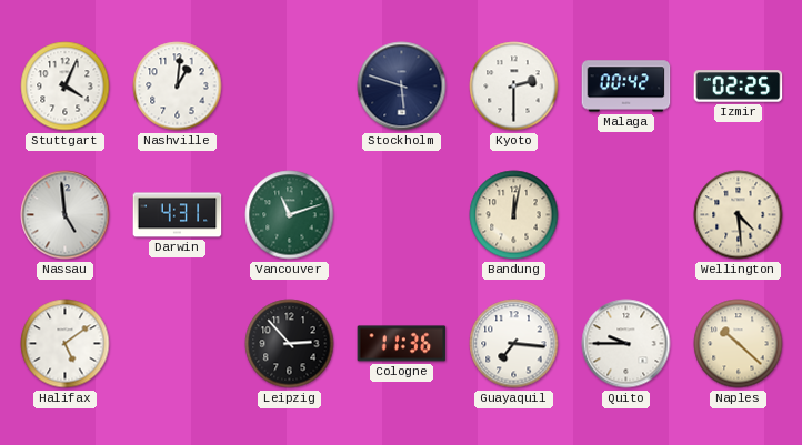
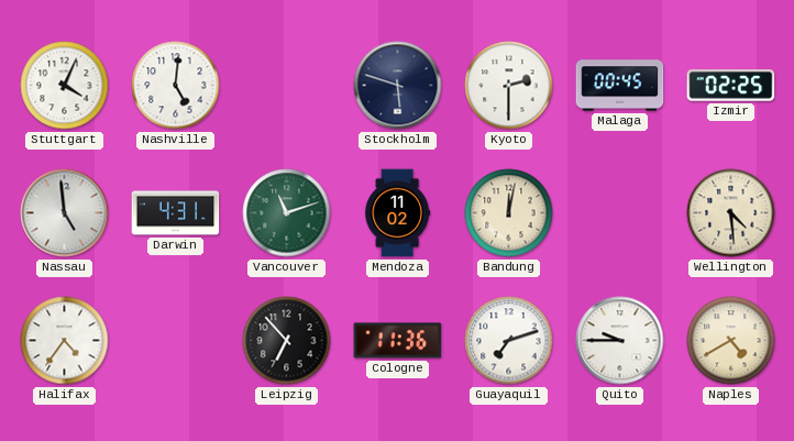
Nashville: 1:01 -> 5:01 (176, 86)
Malaga: 00:42 -> 00:45 (620, 86)
Mendoza: none -> 11:02 (398, 213)
Halifax: 5:09 -> 4:36 (65, 341)
Leipzig: 2:53 -> 6:53 (287, 341)
Guayaquil: 7:16 -> 7:12 (509, 341)
Naples: 10:22 -> 4:40 (731, 341)
